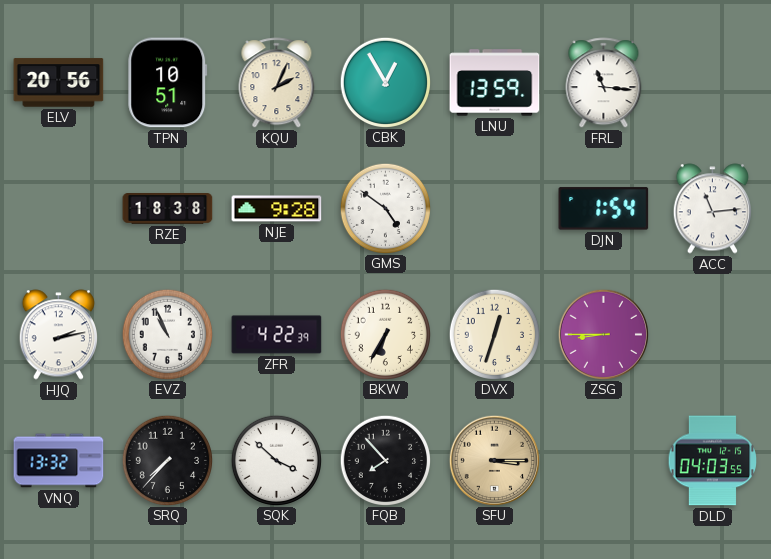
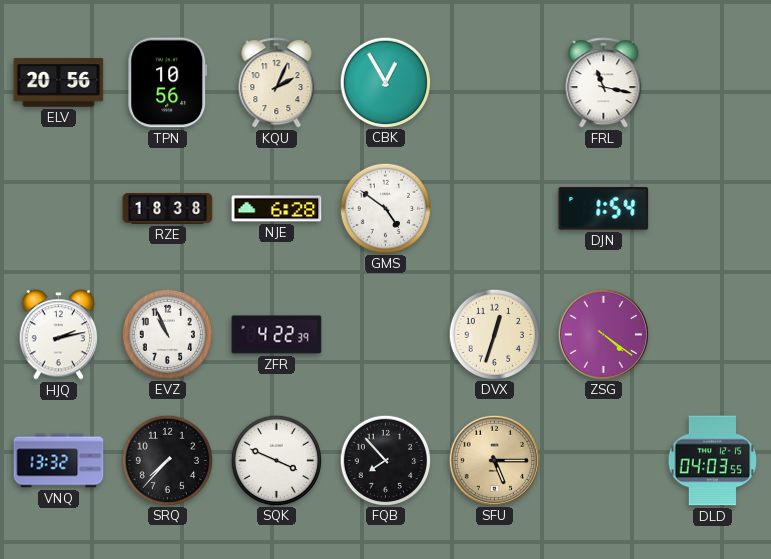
TPN: 10:51 -> 10:56 (168, 83)
LNU: 13:59 -> none (495, 83)
FRL: 11:16 -> 11:17 (604, 83)
NJE: 9:28 -> 6:28 (277, 209)
ACC: 11:14 -> none (712, 209)
BKW: 6:35 -> none (385, 334)
ZSG: 8:45 -> 4:21 (603, 334)
SQK: 3:52 -> 3:49 (276, 460)
SFU: 3:15 -> 5:15 (494, 460)
